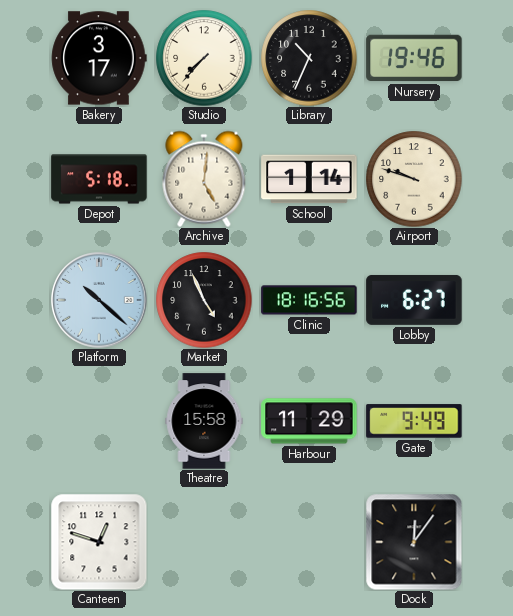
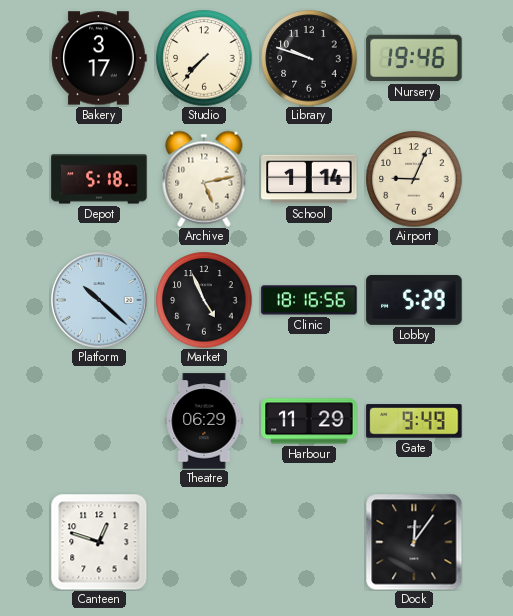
Library: 10:34 -> 9:48 (309, 58)
Archive: 5:01 -> 5:13 (204, 179)
Airport: 9:48 -> 9:04 (414, 179)
Lobby: 6:27 -> 5:29 (414, 300)
Theatre: 15:58 -> 06:29 (204, 421)
